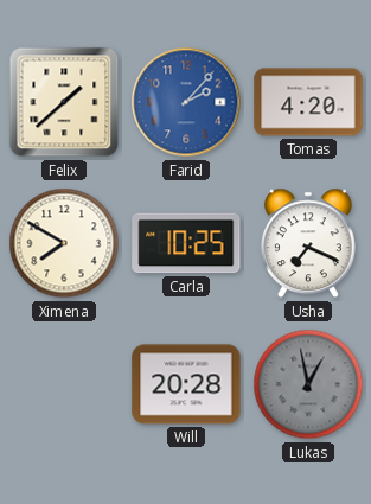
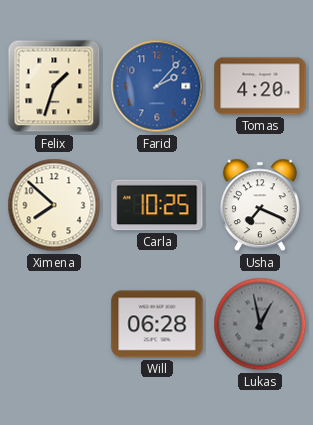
Felix: 1:38 -> 1:33 (54, 86)
Ximena: 7:50 -> 7:52 (54, 205)
Will: 20:28 -> 06:28 (157, 324)
